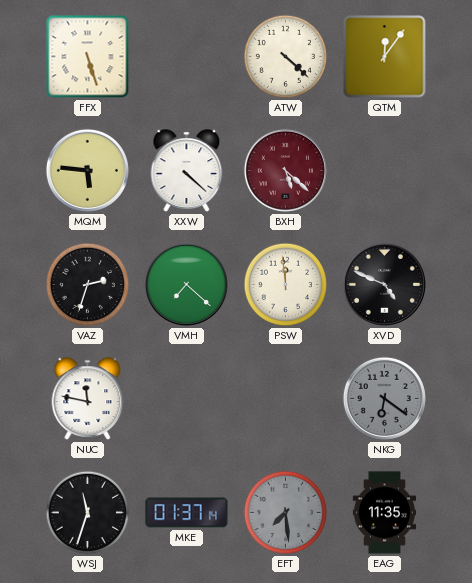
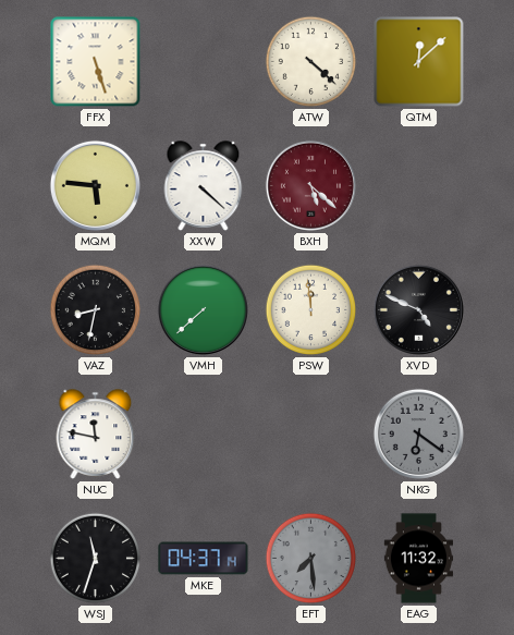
QTM: 12:06 -> 12:08 (419, 62)
VAZ: 2:33 -> 8:32 (96, 310)
VMH: 7:22 -> 7:38 (203, 309)
MKE: 01:37 -> 04:37 (204, 559)
EAG: 11:35 -> 11:32 (418, 559)
